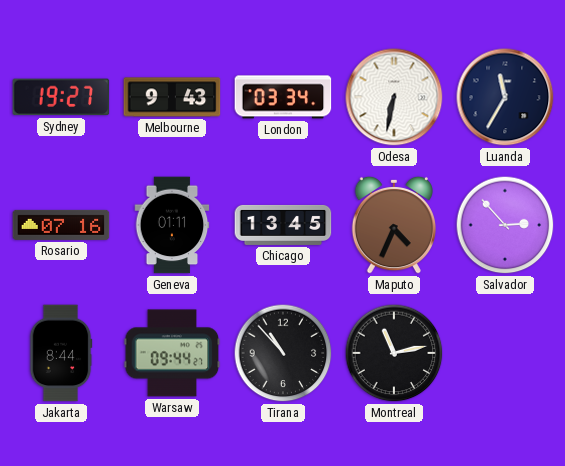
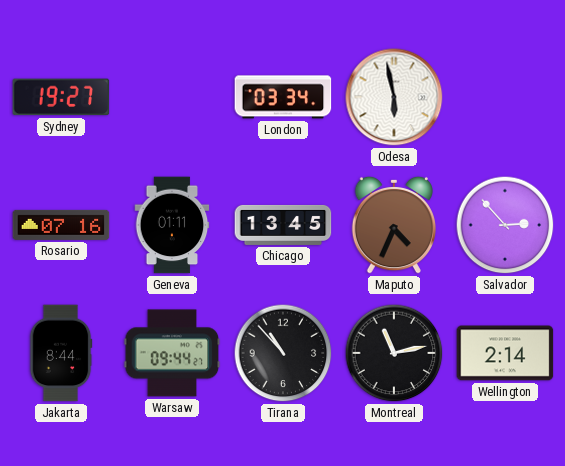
Melbourne: 9:43 -> none (172, 97)
Odesa: 6:32 -> 5:58 (394, 97)
Luanda: 11:35 -> none (505, 97)
Wellington: none -> 2:14 (505, 353)
